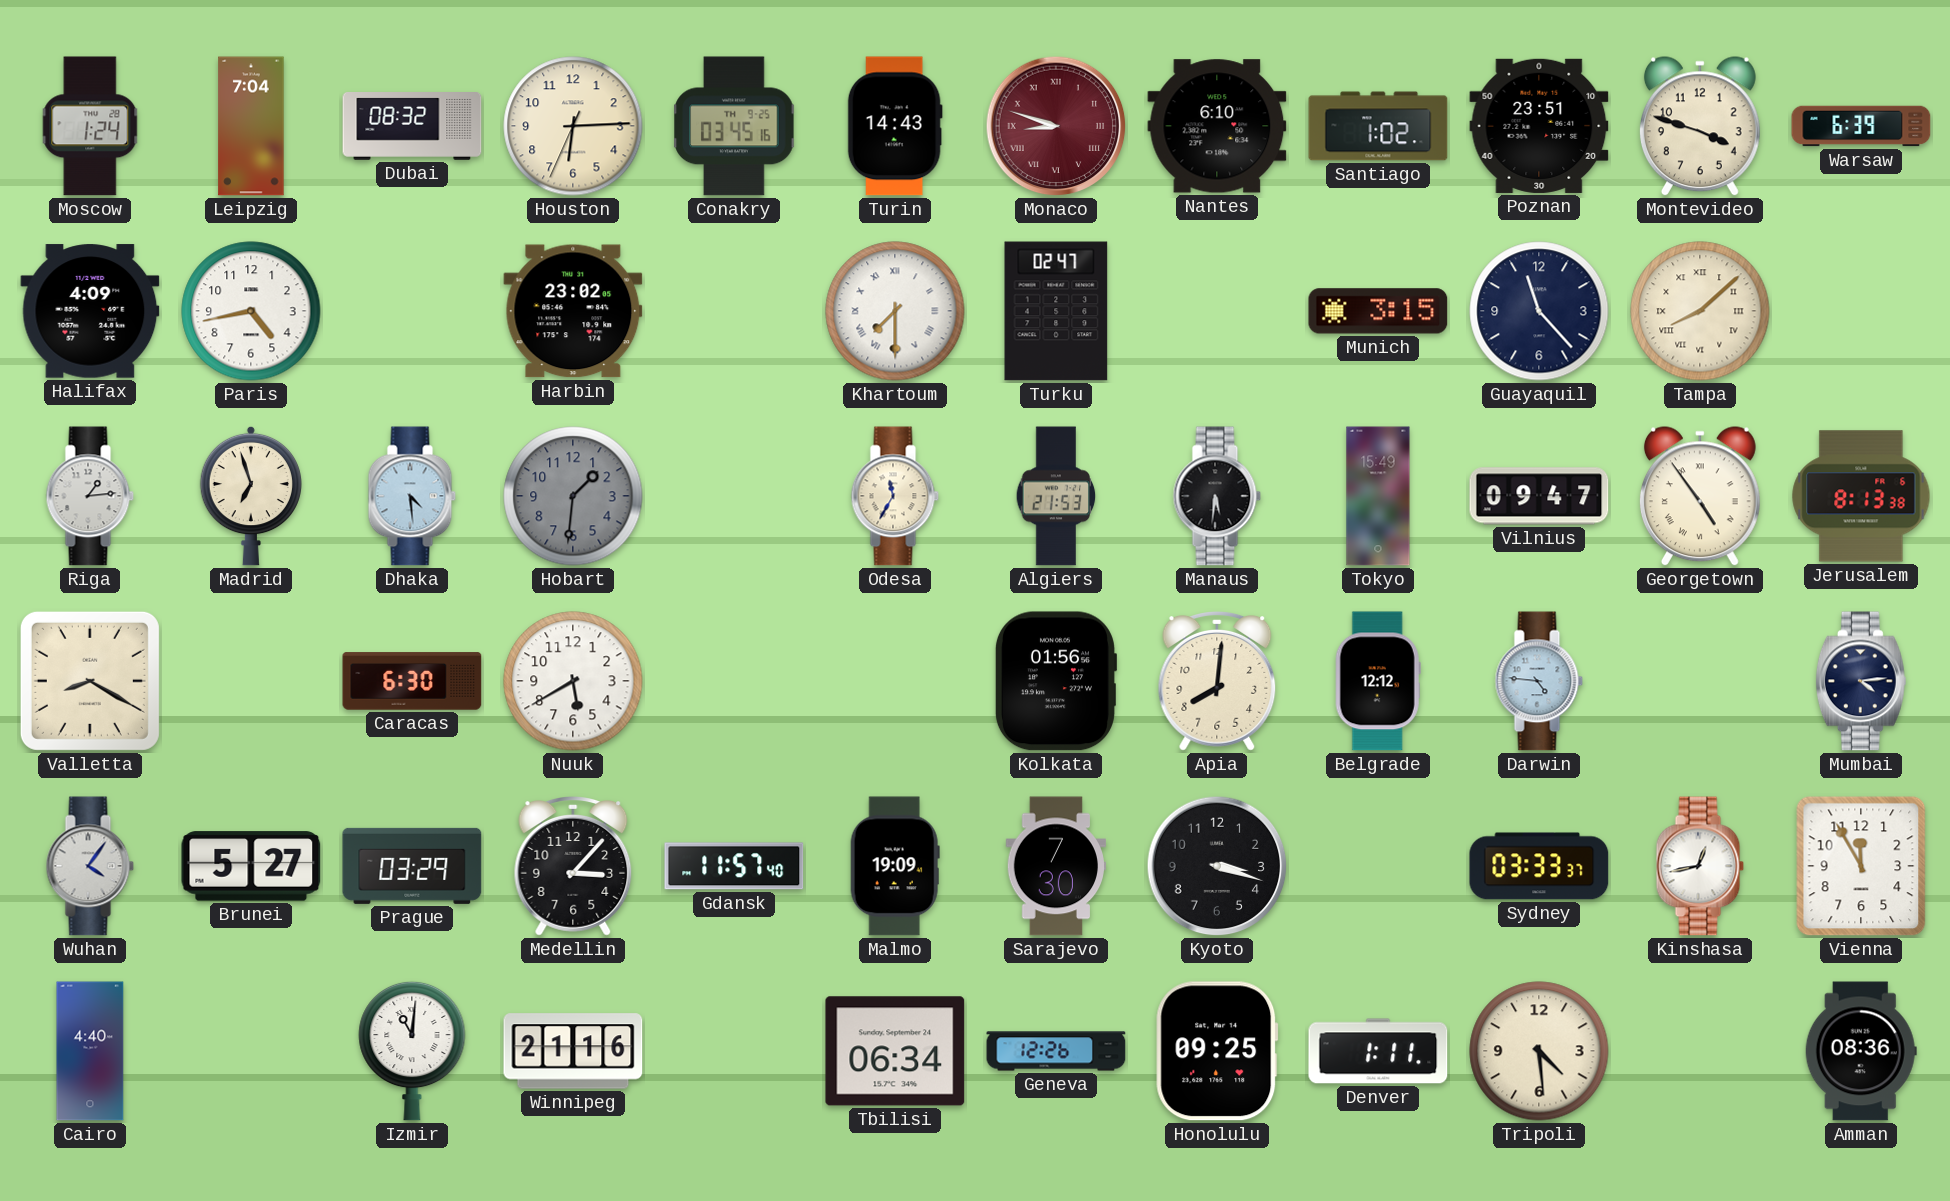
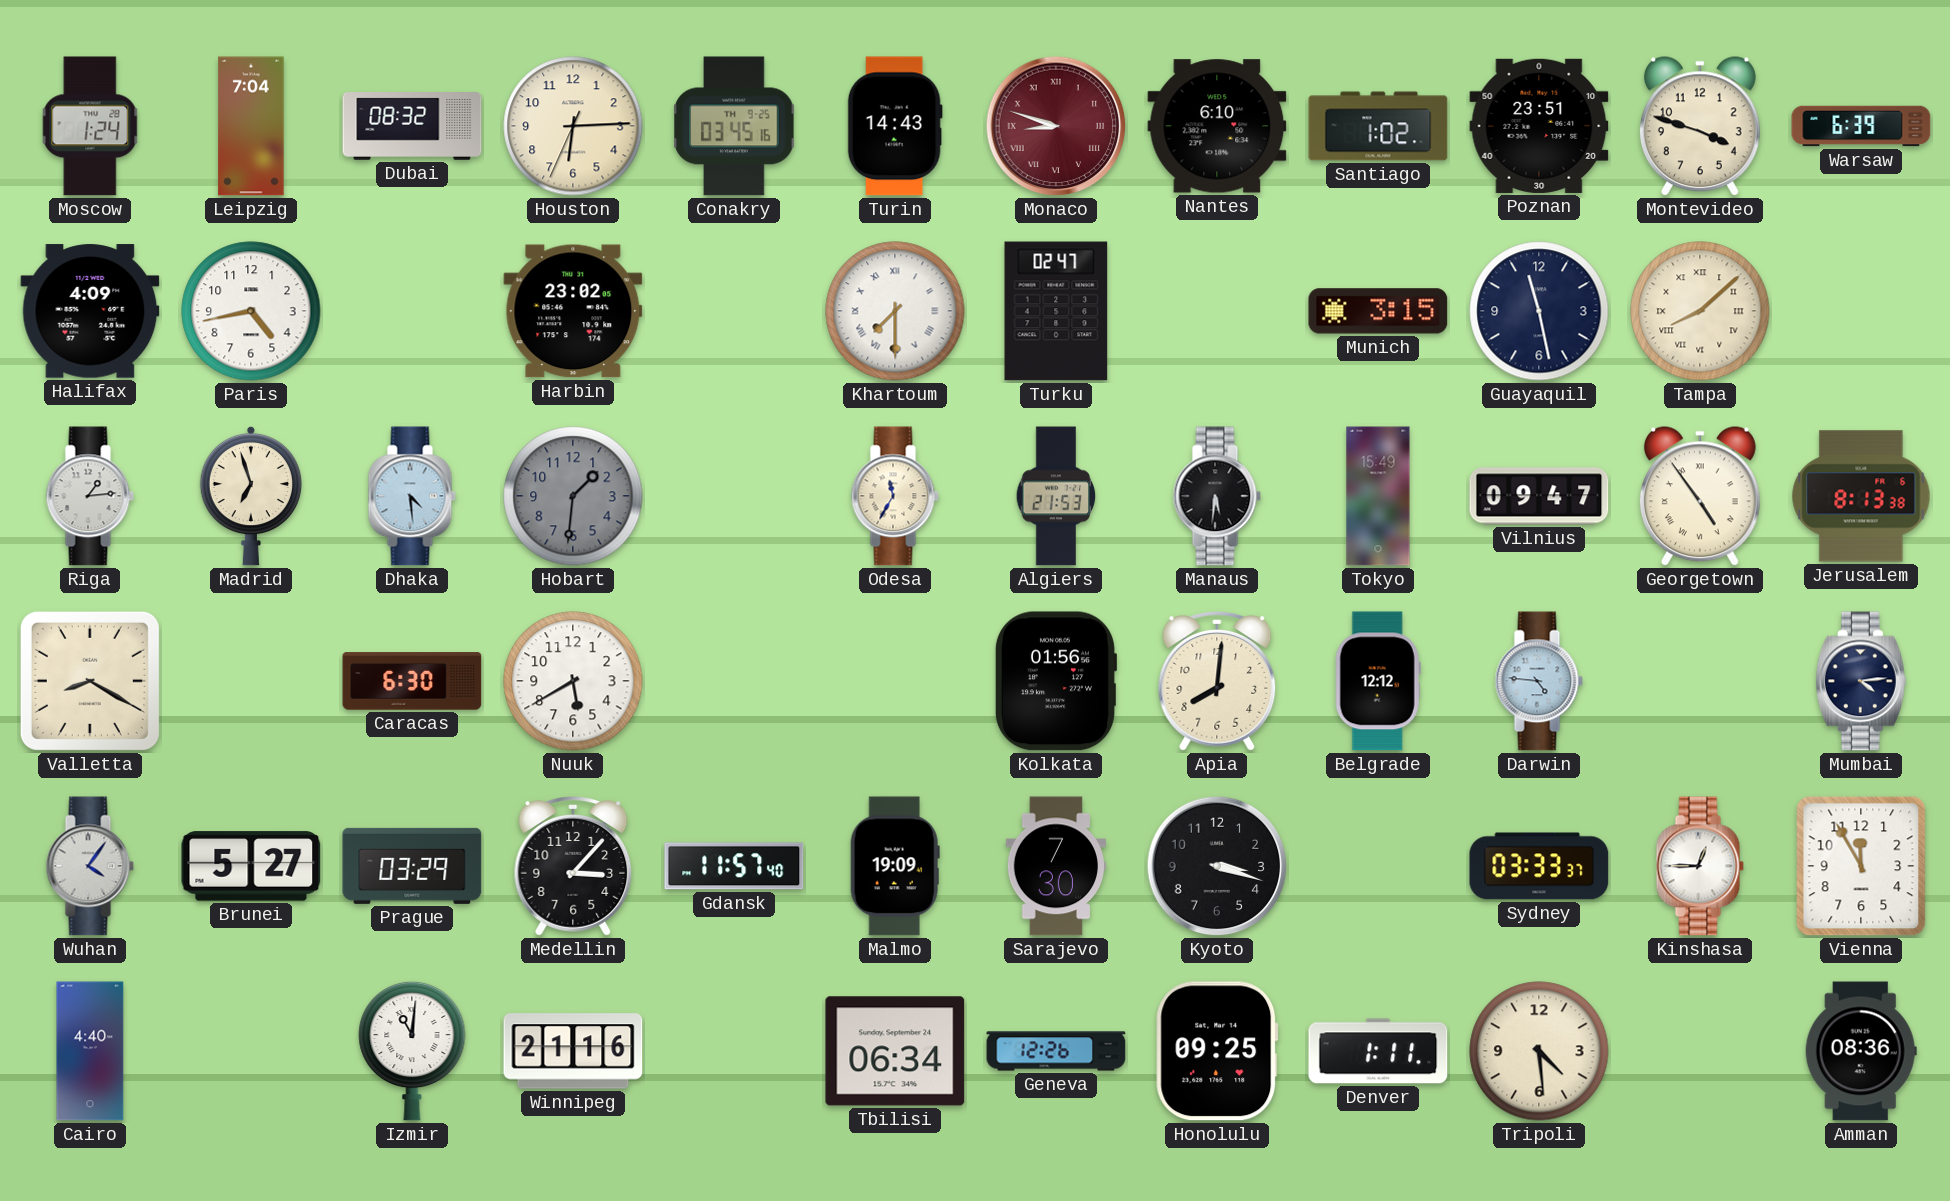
Guayaquil: 11:23 -> 11:28 (1539, 311)
Kinshasa: 12:43 -> 12:45 (1700, 866)
